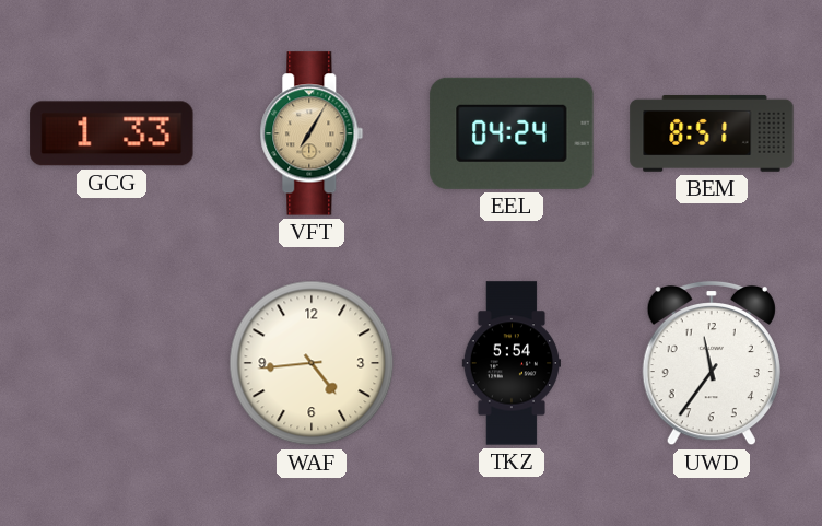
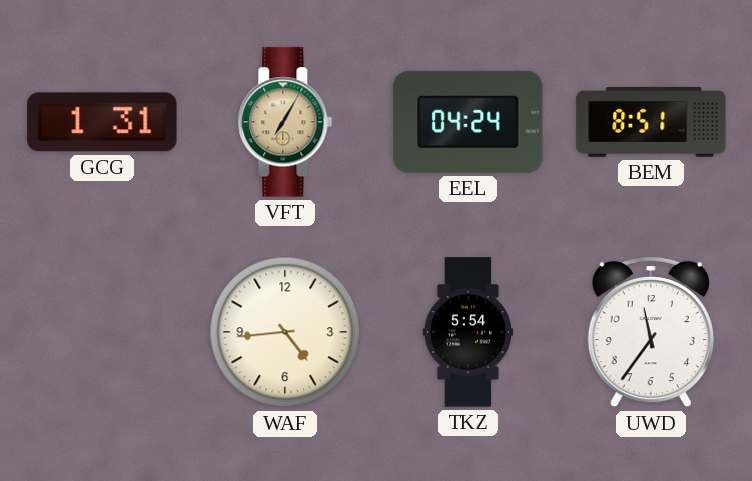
GCG: 1:33 -> 1:31 (102, 122)
